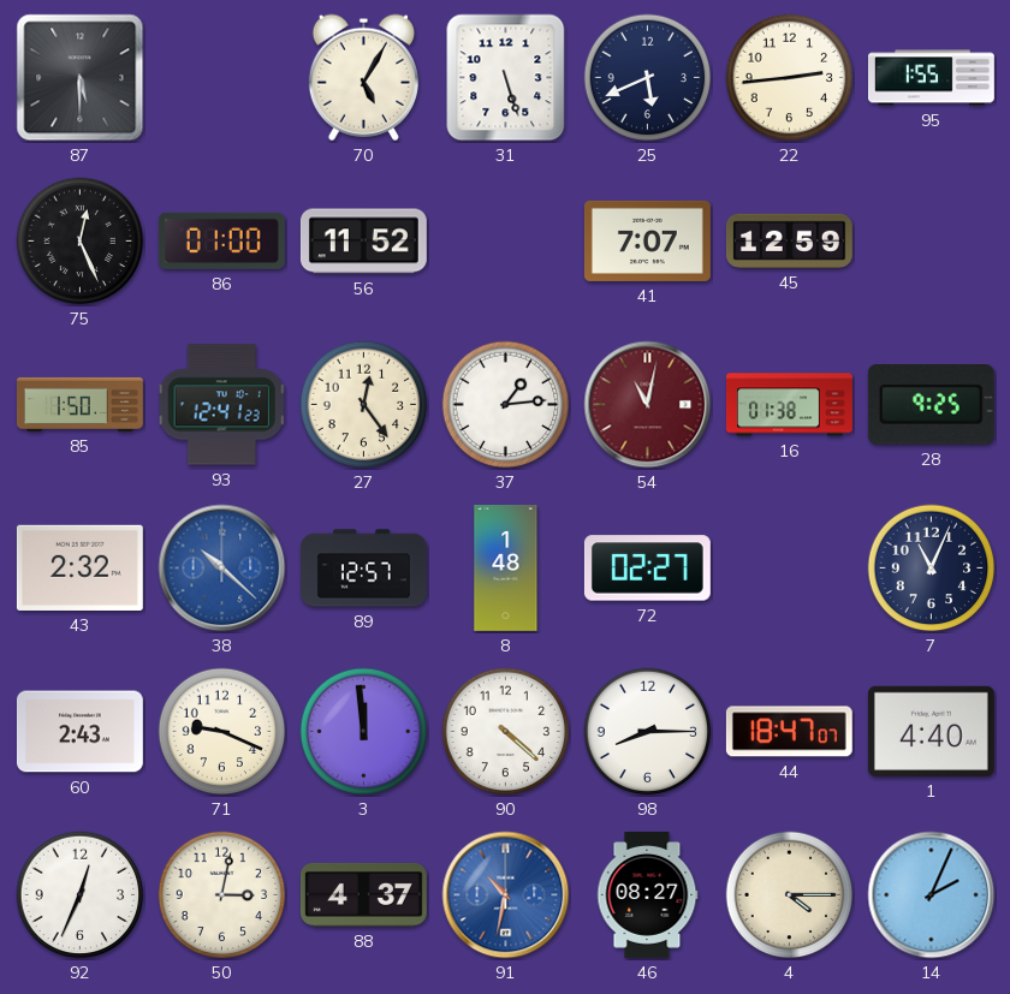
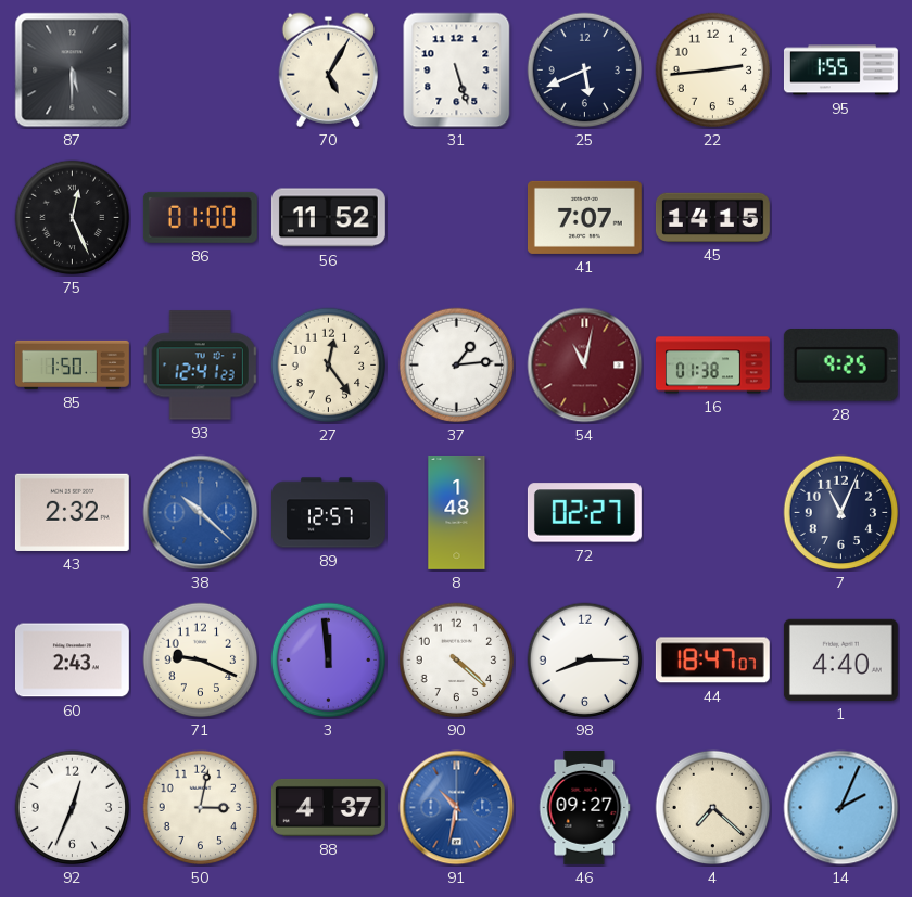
45: 12:59 -> 14:15 (712, 217)
46: 08:27 -> 09:27 (585, 807)
4: 4:15 -> 7:22 (713, 808)
